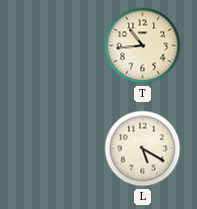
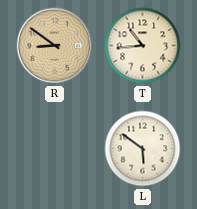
R: none -> 8:51 (55, 46)
L: 5:20 -> 5:51 (143, 149)
